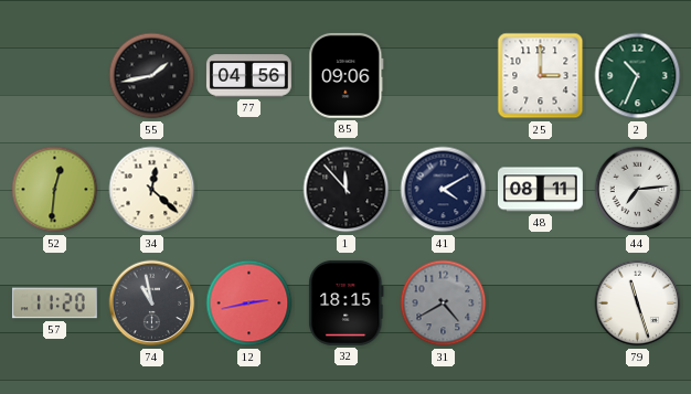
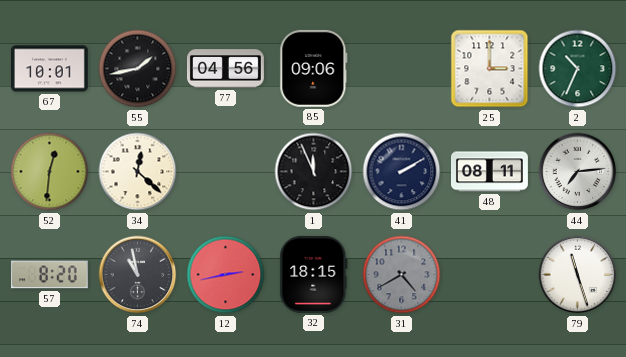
67: none -> 10:01 (49, 69)
1: 11:53 -> 11:56 (314, 172)
41: 4:10 -> 2:10 (402, 172)
57: 11:20 -> 8:20 (49, 275)
